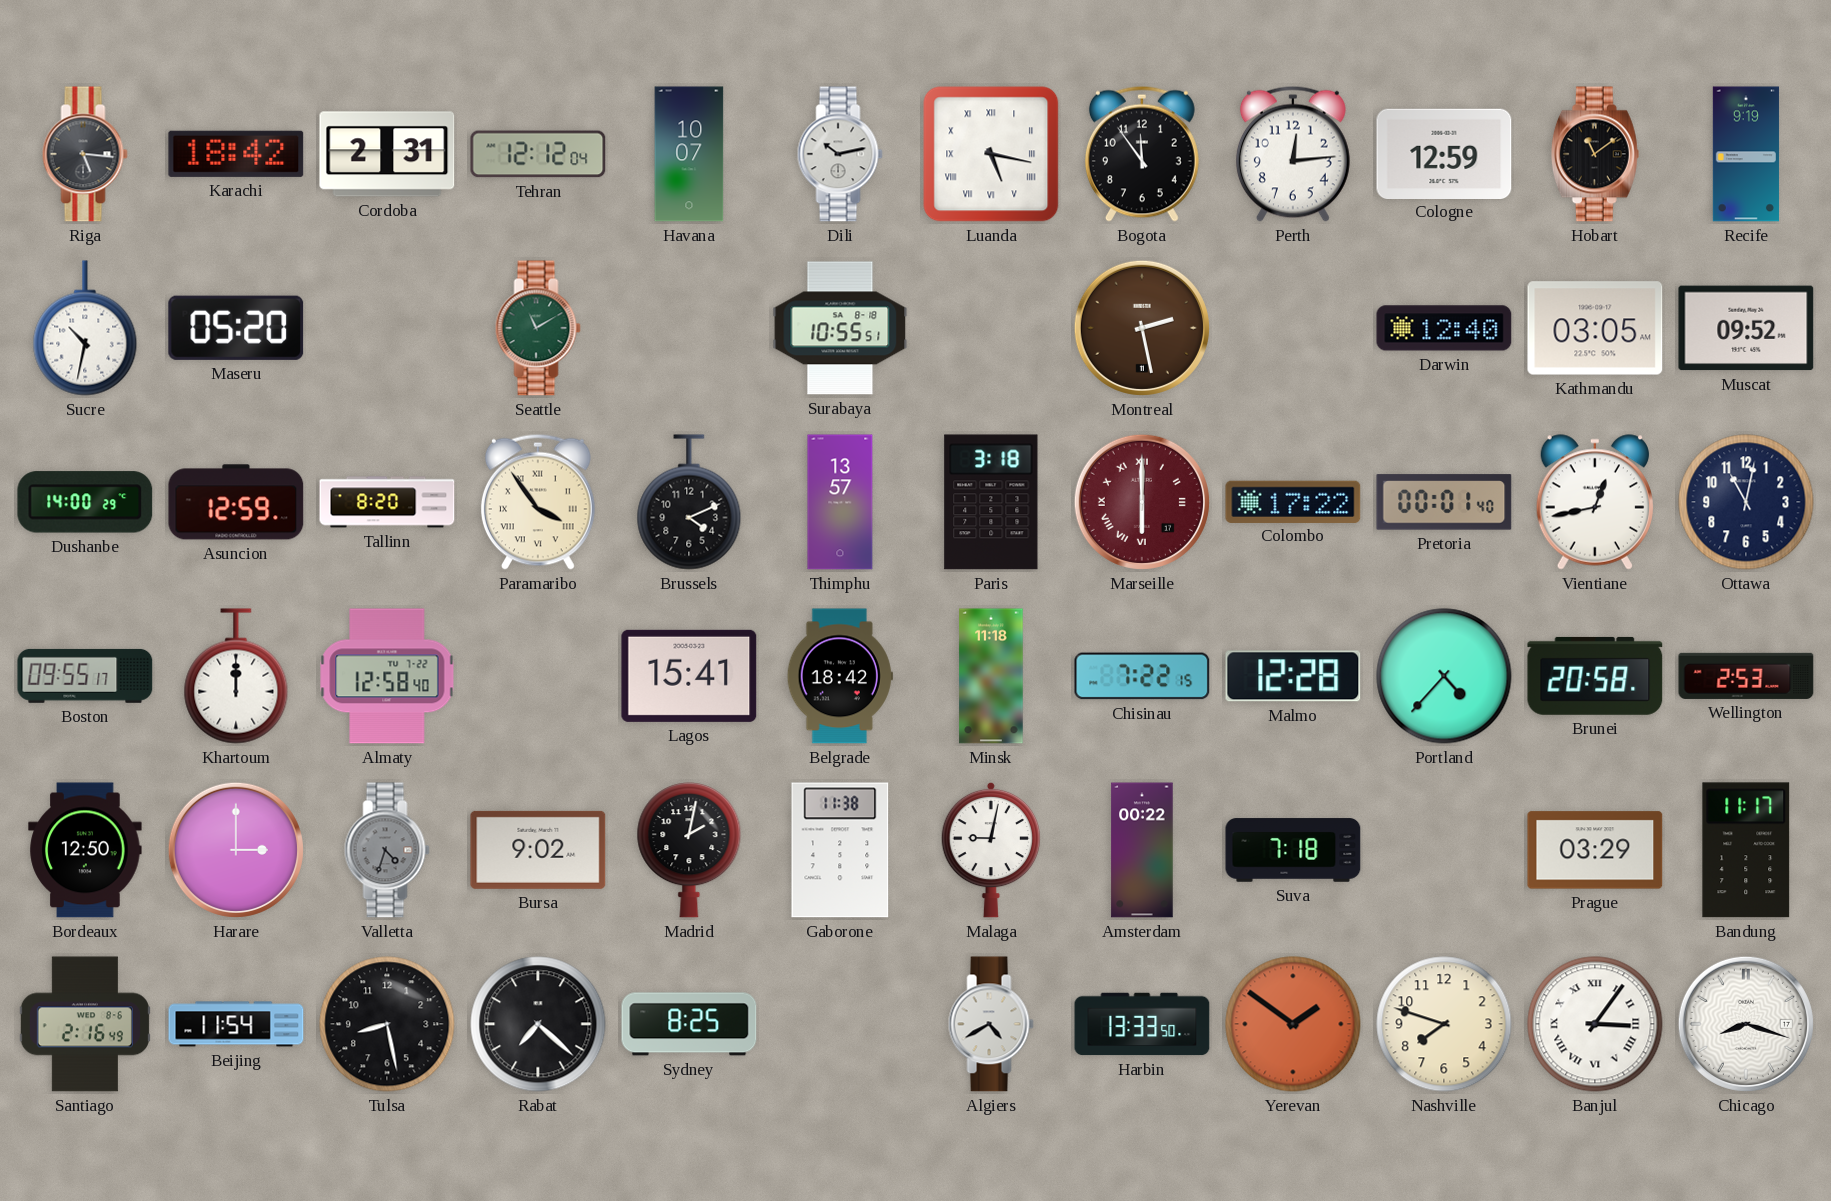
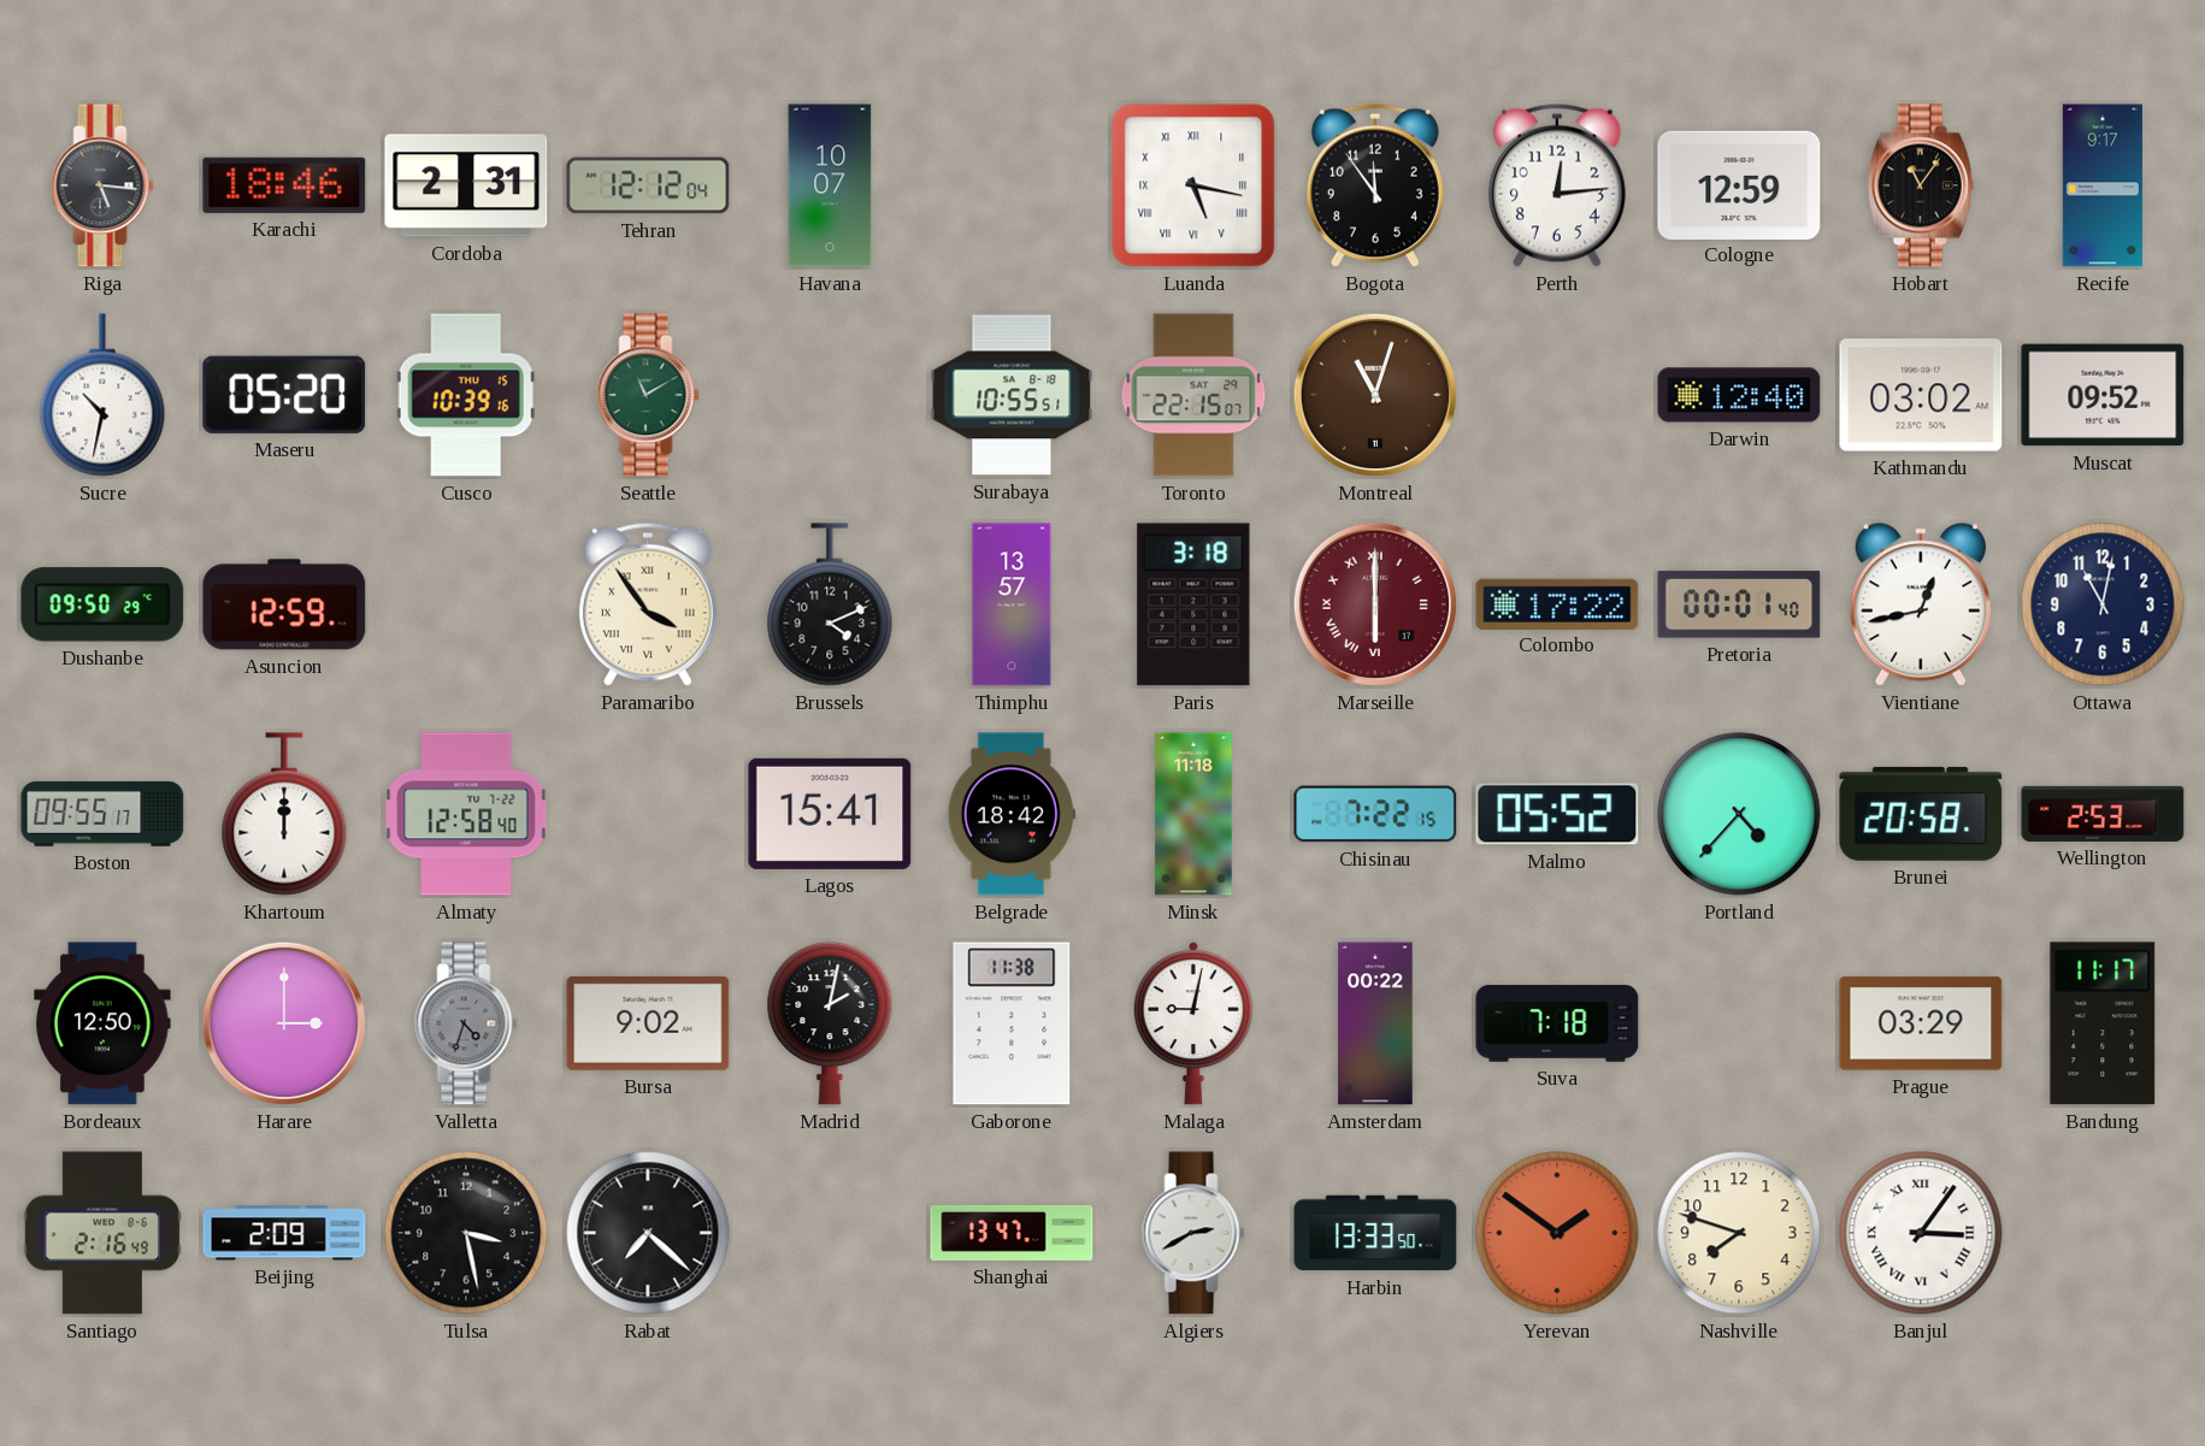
Karachi: 18:42 -> 18:46 (284, 185)
Dili: 10:13 -> none (840, 154)
Hobart: 11:09 -> 11:06 (1921, 185)
Recife: 9:19 -> 9:17 (2103, 185)
Cusco: none -> 10:39 (466, 395)
Toronto: none -> 22:15 (1193, 395)
Montreal: 2:28 -> 11:03 (1375, 395)
Kathmandu: 03:05 -> 03:02 (1921, 395)
Dushanbe: 14:00 -> 09:50 (102, 604)
Tallinn: 8:20 -> none (387, 502)
Malmo: 12:28 -> 05:52 (1557, 814)
Beijing: 11:54 -> 2:09 (284, 1233)
Tulsa: 8:28 -> 3:28 (466, 1233)
Sydney: 8:25 -> none (689, 1024)
Shanghai: none -> 13:47 (1012, 1233)
Algiers: 4:40 -> 2:40 (1193, 1233)
Chicago: 8:18 -> none (1746, 1024)
